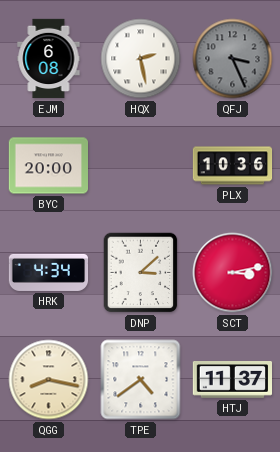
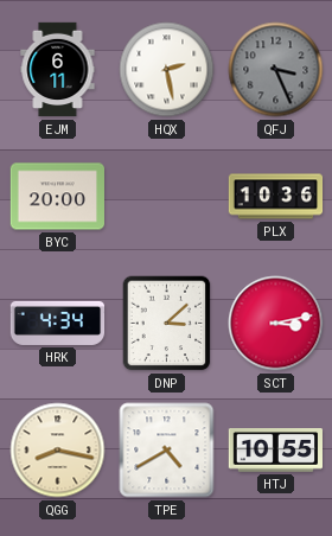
EJM: 6:08 -> 6:11 (58, 70)
TPE: 4:39 -> 4:40 (167, 451)
HTJ: 11:37 -> 10:55 (275, 451)
